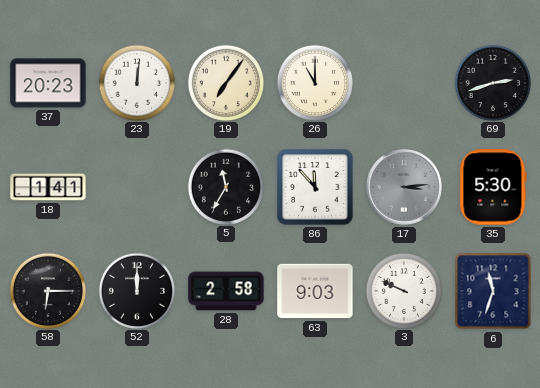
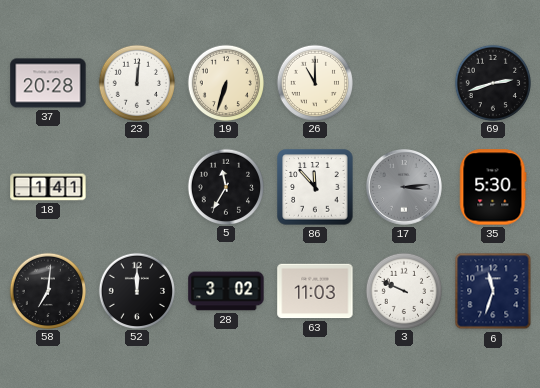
37: 20:23 -> 20:28 (48, 83)
19: 7:06 -> 6:33 (225, 82)
58: 6:15 -> 7:01 (47, 290)
28: 2:58 -> 3:02 (226, 291)
63: 9:03 -> 11:03 (315, 291)
